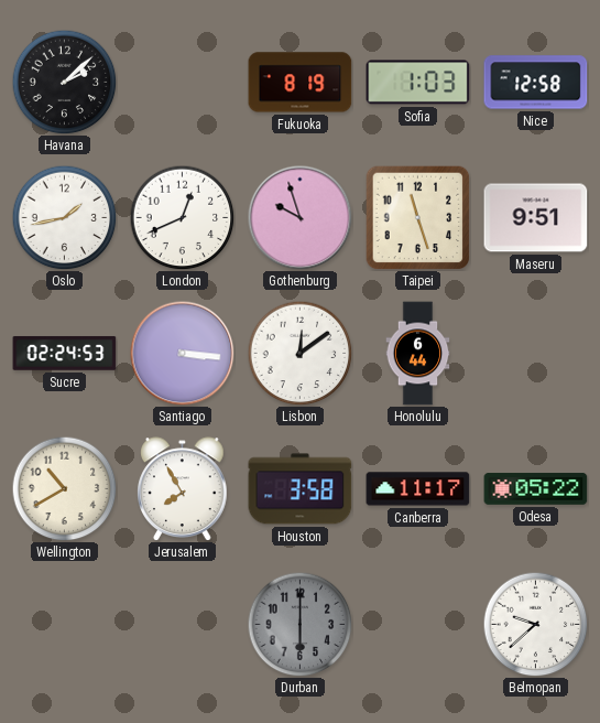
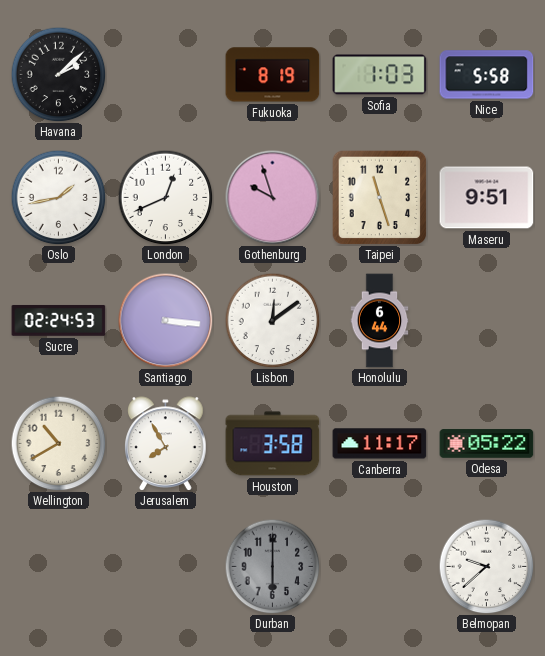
Nice: 12:58 -> 5:58 (487, 75)
